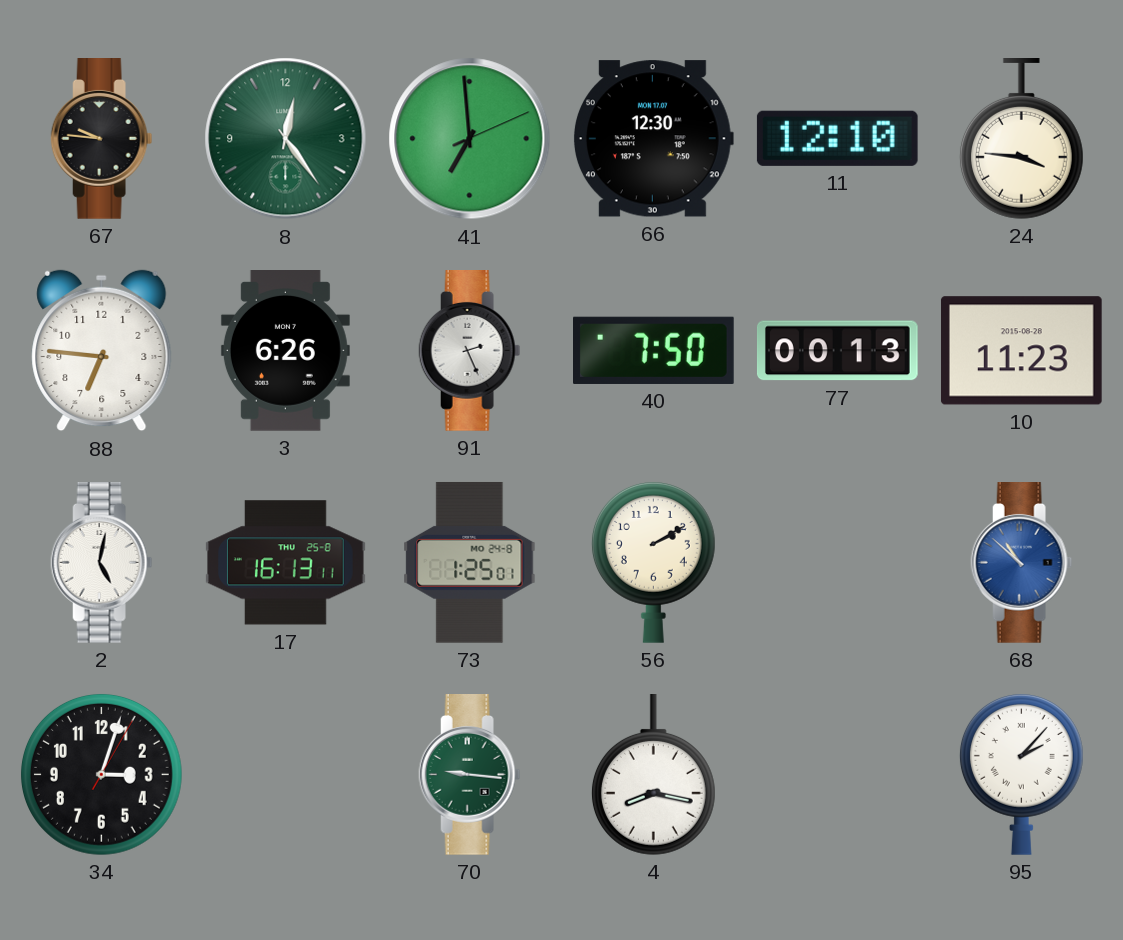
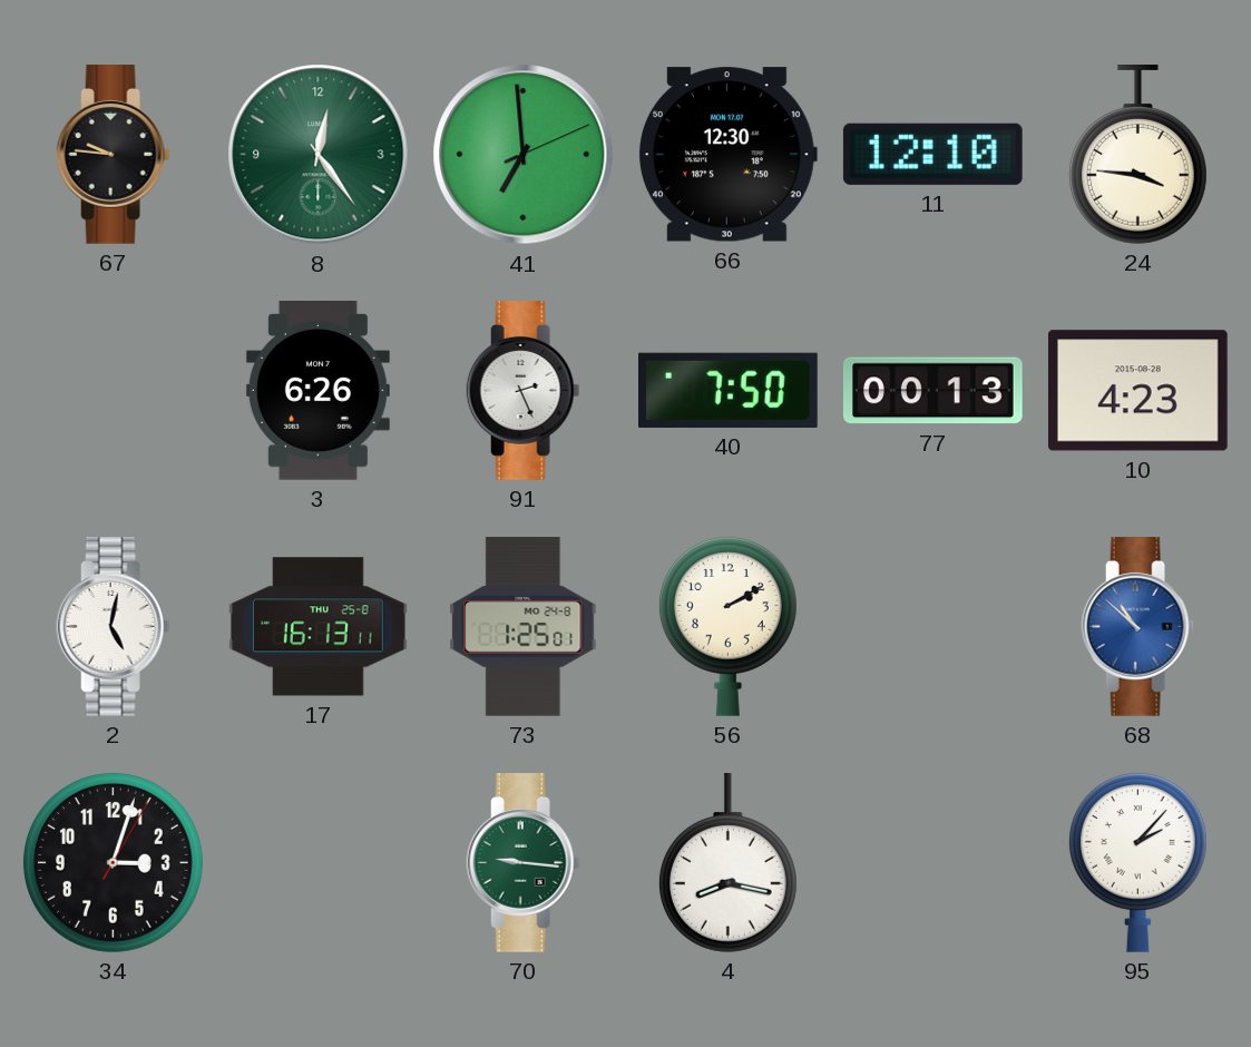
88: 6:46 -> none (102, 351)
10: 11:23 -> 4:23 (1137, 391)
